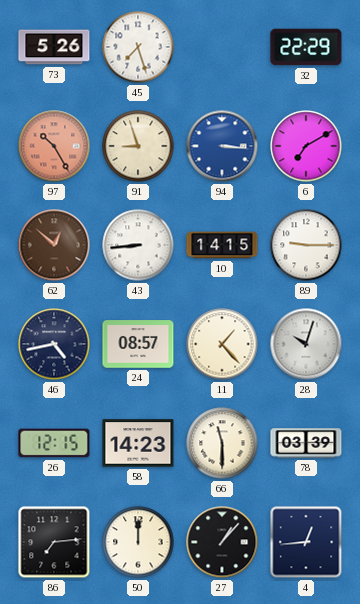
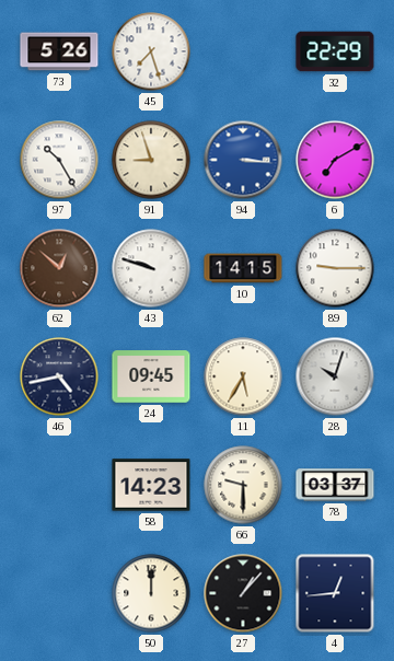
97 dial: salmon -> white (59, 160)
43: 8:44 -> 9:48 (151, 268)
24: 08:57 -> 09:45 (151, 376)
11: 1:23 -> 5:35 (243, 376)
26: 12:15 -> none (54, 443)
66: 11:30 -> 9:30 (243, 485)
78: 03:39 -> 03:37 (335, 485)
86: 7:14 -> none (54, 542)
